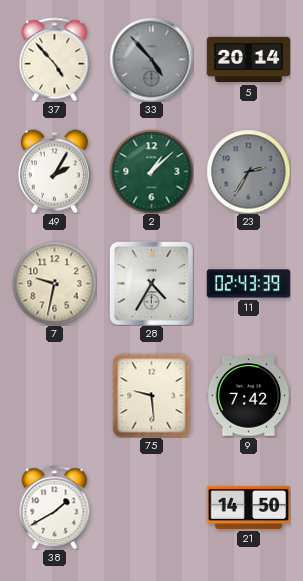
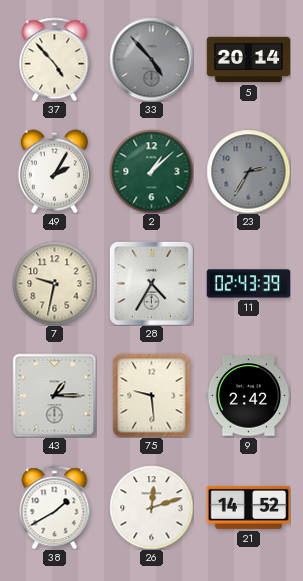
43: none -> 1:15 (54, 395)
9: 7:42 -> 2:42 (248, 396)
26: none -> 12:12 (151, 507)
21: 14:50 -> 14:52 (248, 507)
